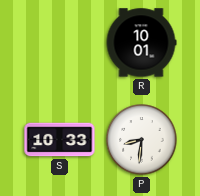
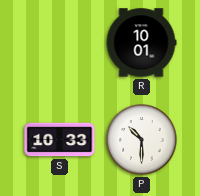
P: 8:31 -> 10:30 (142, 140)
